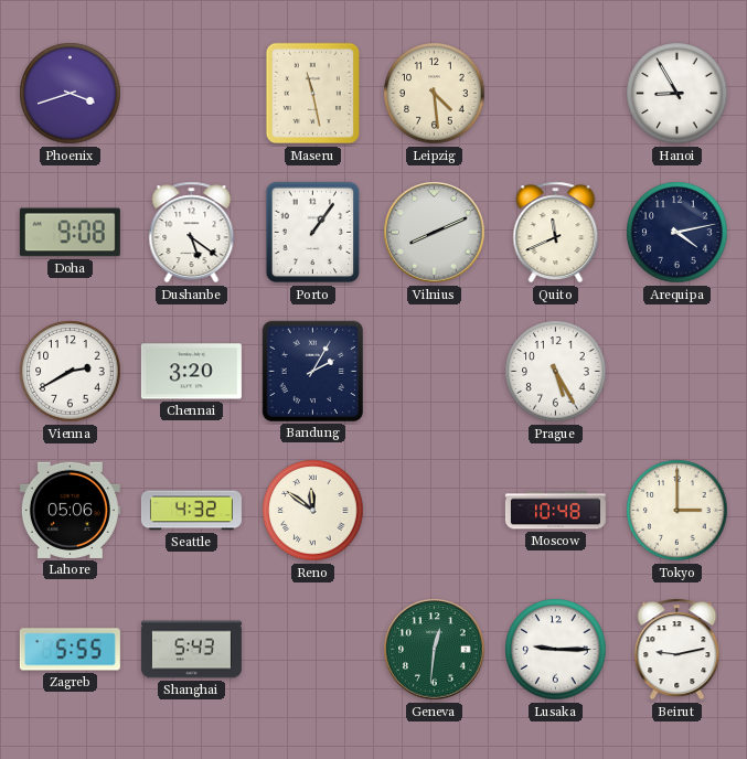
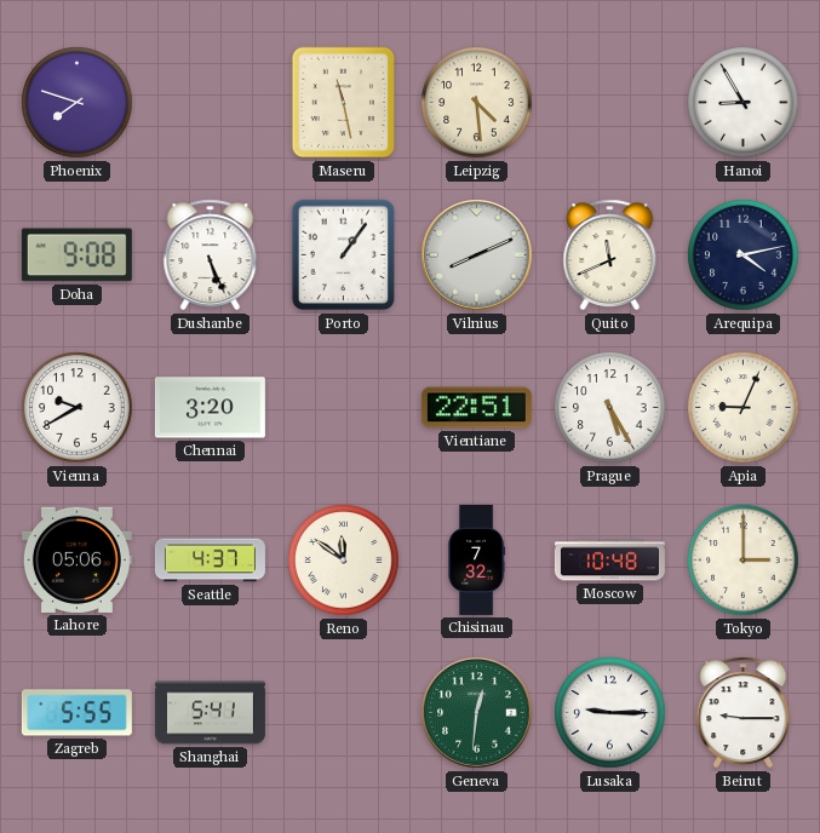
Phoenix: 3:42 -> 7:48 (78, 103)
Dushanbe: 5:21 -> 5:26 (211, 255)
Vienna: 2:40 -> 9:40 (78, 408)
Bandung: 2:05 -> none (312, 371)
Vientiane: none -> 22:51 (476, 408)
Apia: none -> 9:04 (744, 408)
Seattle: 4:32 -> 4:37 (210, 561)
Chisinau: none -> 7:32 (477, 559)
Shanghai: 5:43 -> 5:41 (210, 713)
Beirut: 9:13 -> 9:15 (744, 713)
